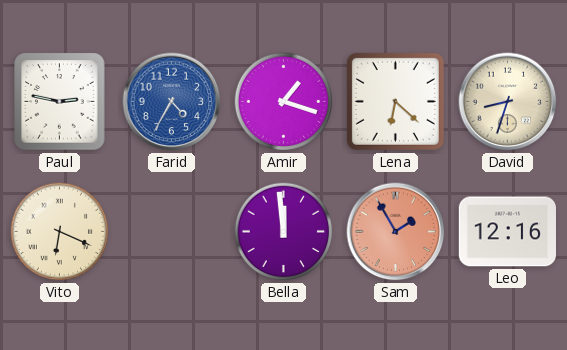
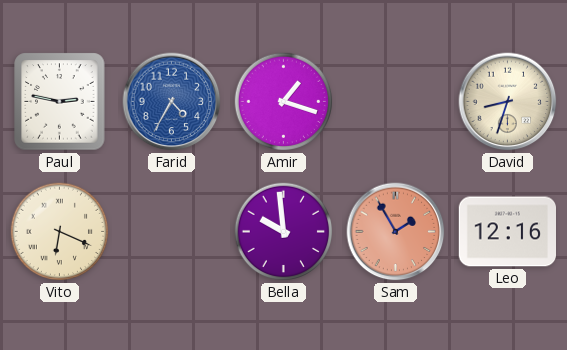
Lena: 6:22 -> none (395, 101)
Bella: 11:59 -> 9:59 (284, 232)
